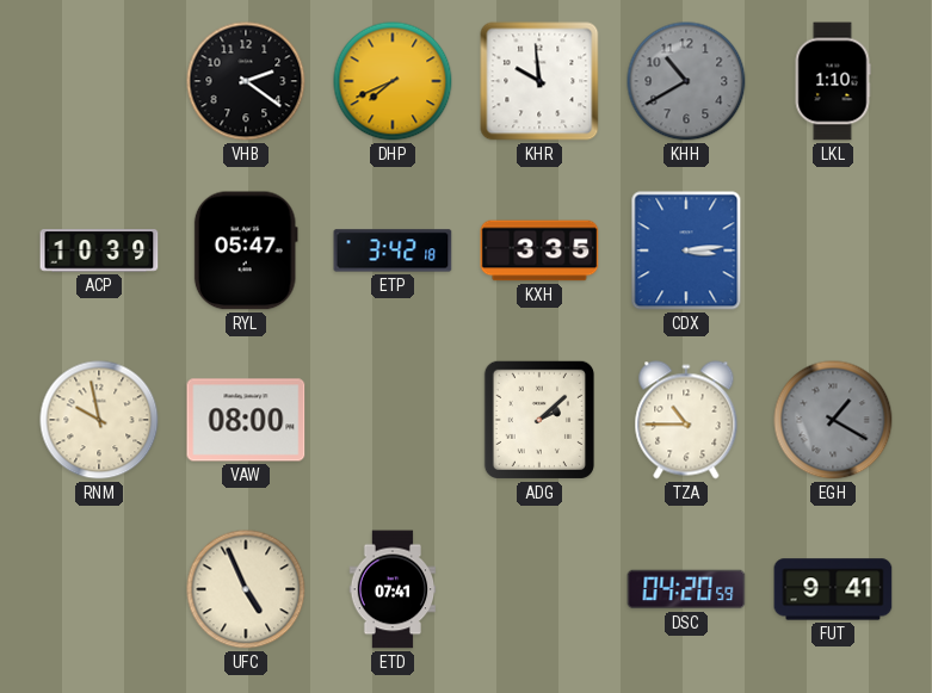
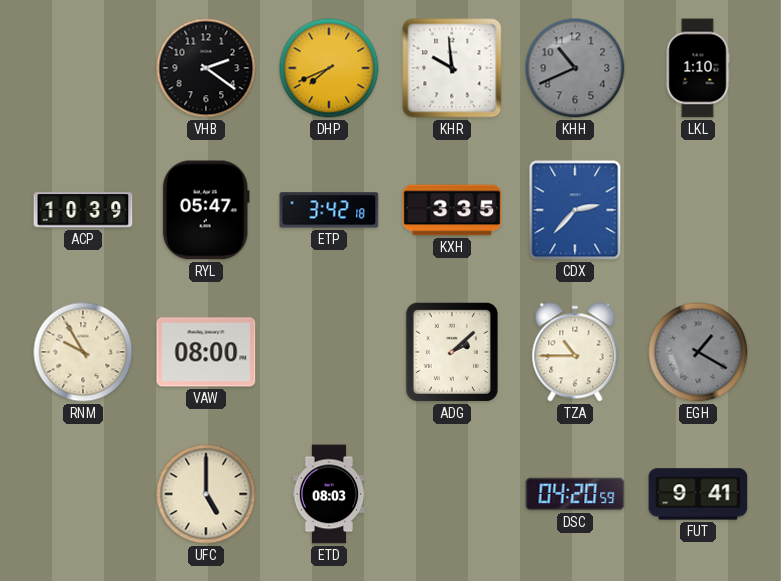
KHH: 10:40 -> 10:41 (575, 68)
CDX: 3:14 -> 2:37 (575, 210)
RNM: 9:58 -> 9:55 (83, 352)
UFC: 4:56 -> 5:00 (206, 494)
ETD: 07:41 -> 08:03 (329, 494)
